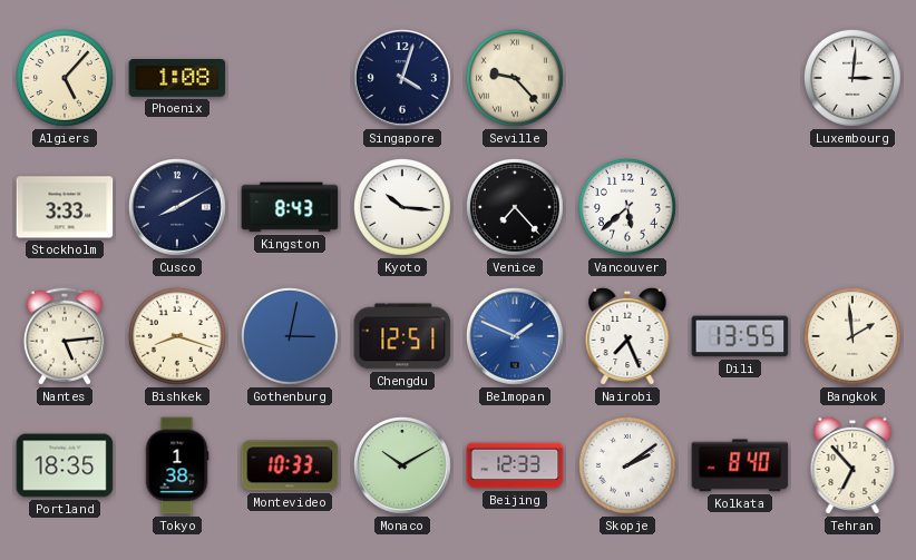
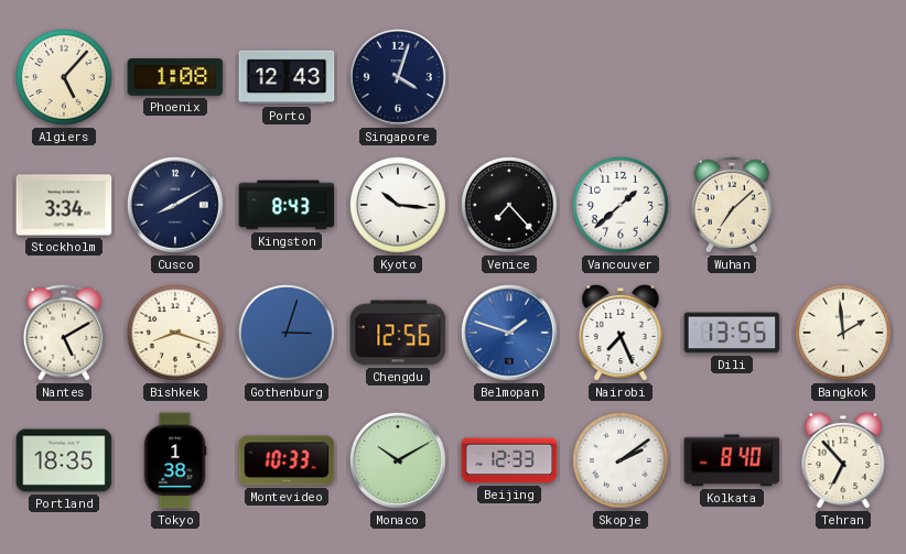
Porto: none -> 12:43 (287, 77)
Seville: 9:23 -> none (515, 78)
Luxembourg: 3:01 -> none (852, 78)
Stockholm: 3:33 -> 3:34 (64, 205)
Vancouver: 5:38 -> 1:38 (621, 205)
Wuhan: none -> 7:08 (732, 205)
Nantes: 5:14 -> 5:10 (64, 333)
Gothenburg: 3:02 -> 3:03 (287, 333)
Chengdu: 12:51 -> 12:56 (398, 333)
Belmopan: 1:49 -> 1:48 (510, 334)
